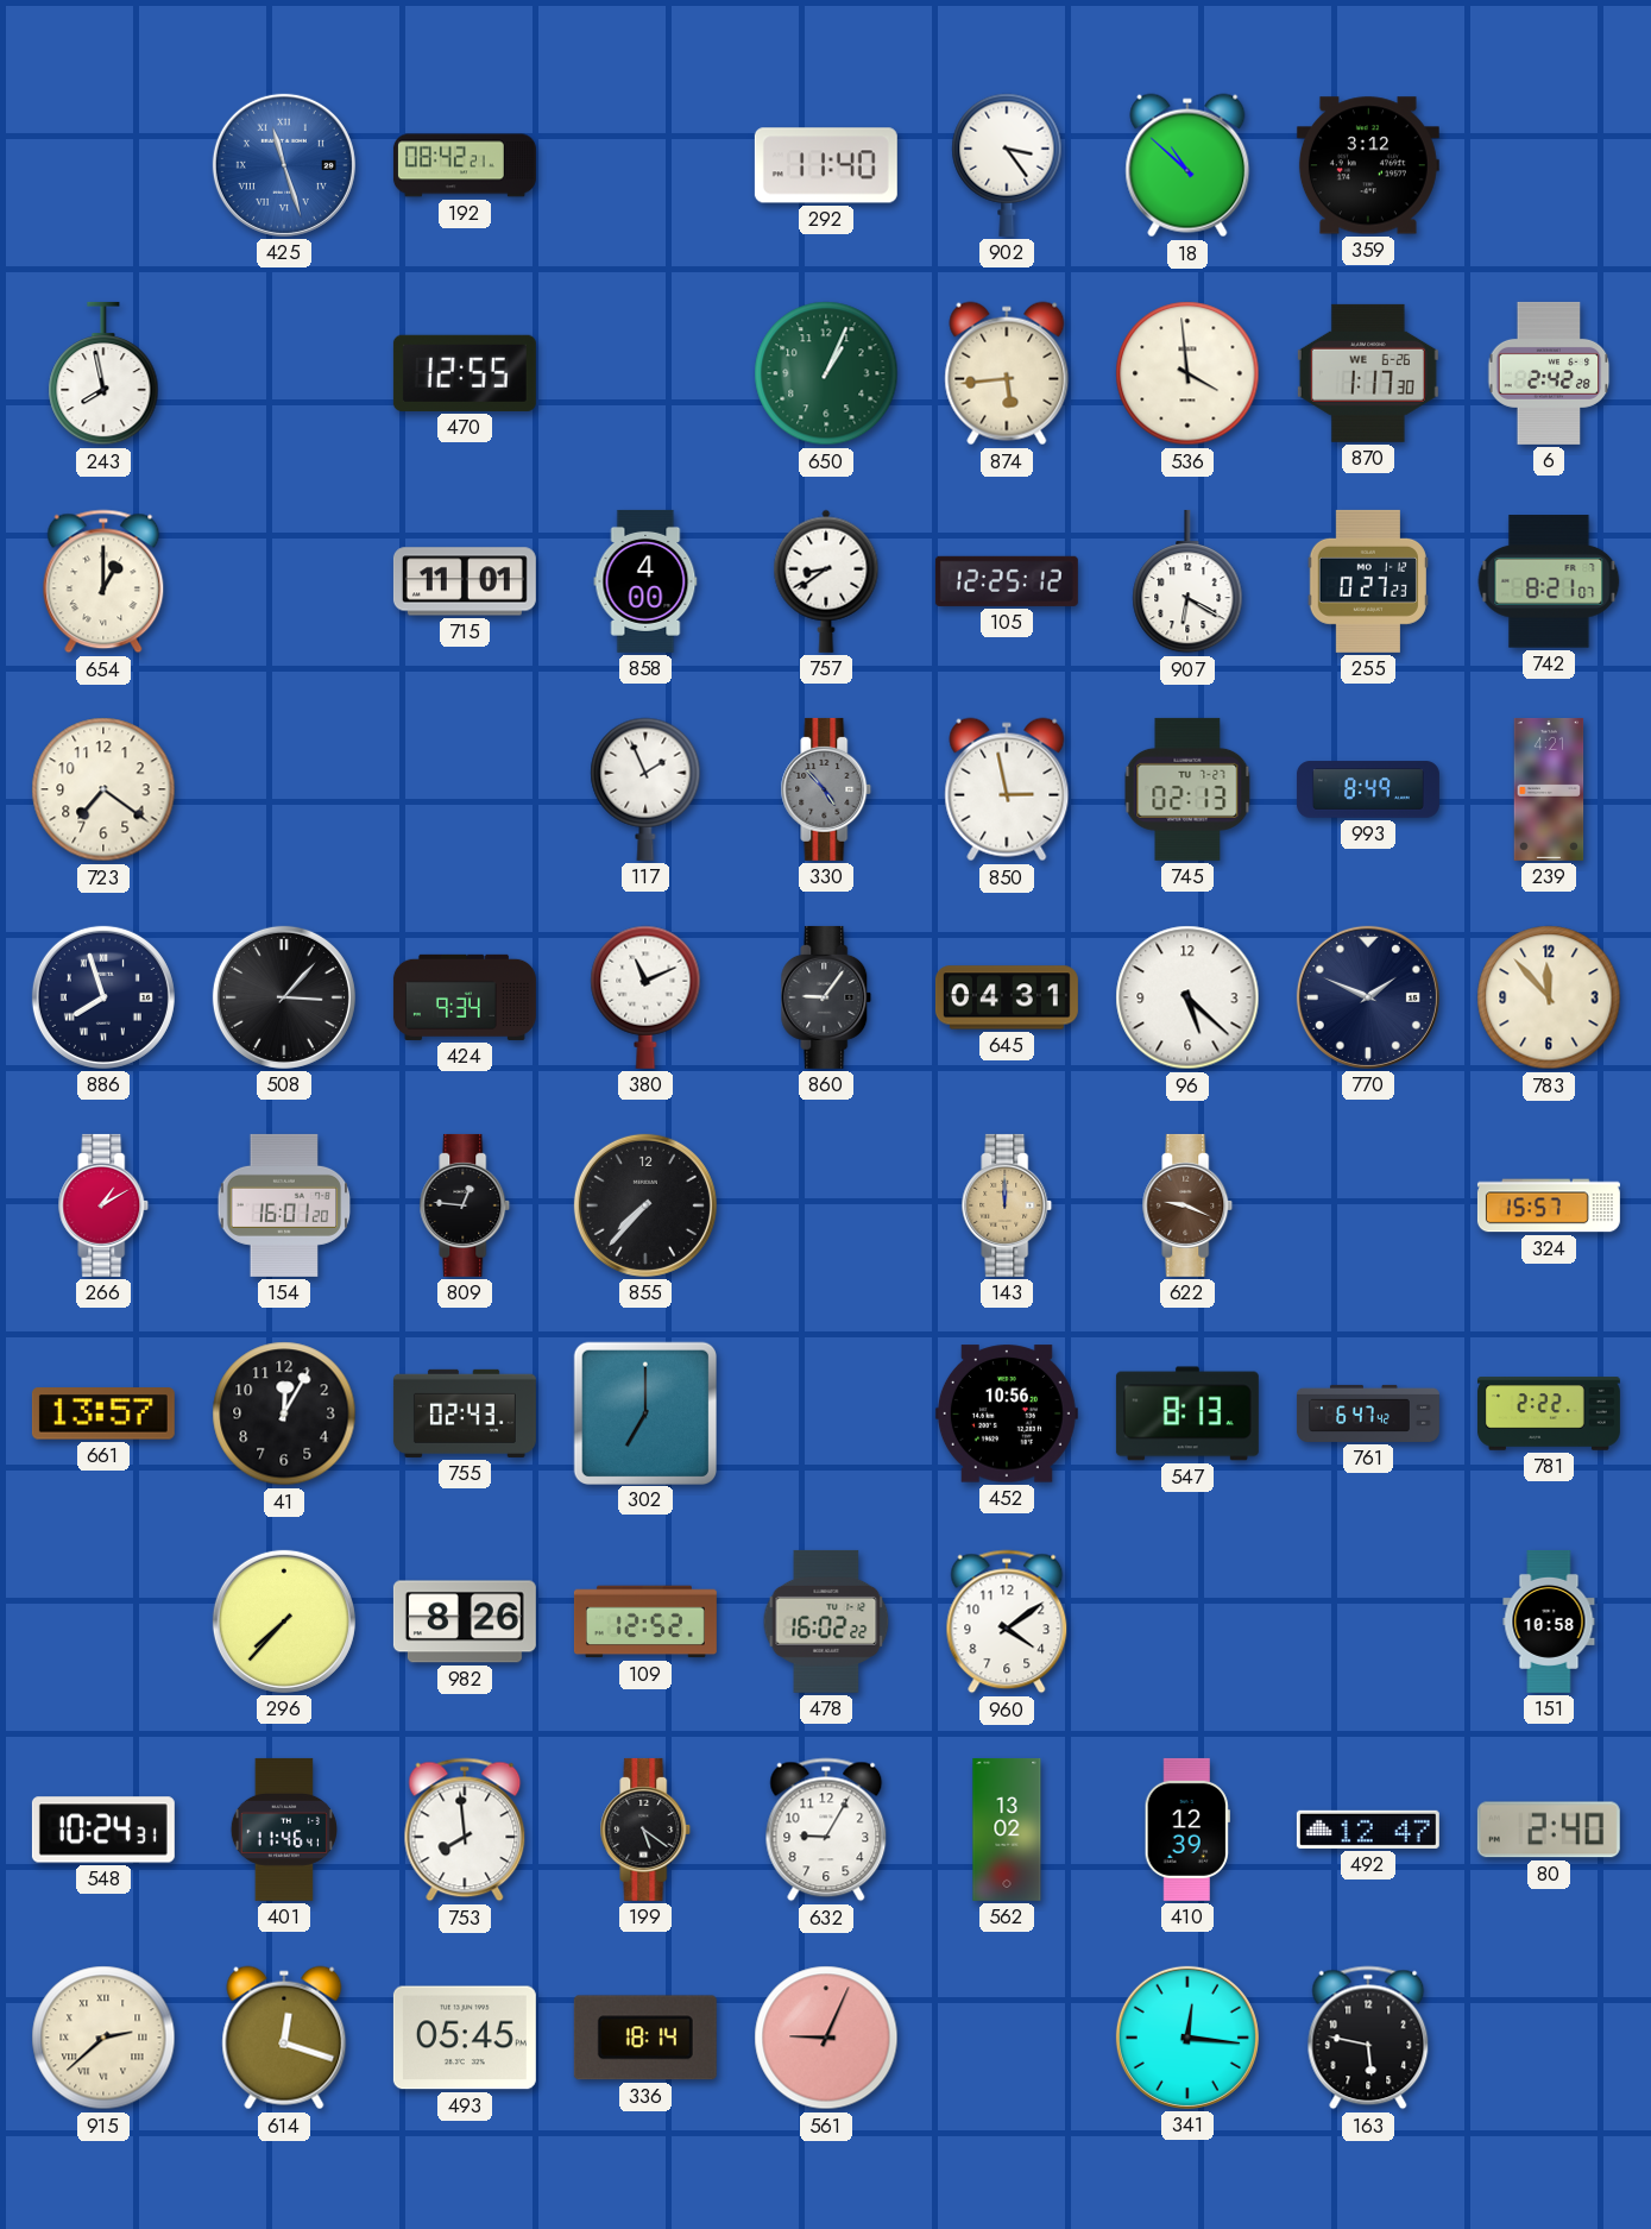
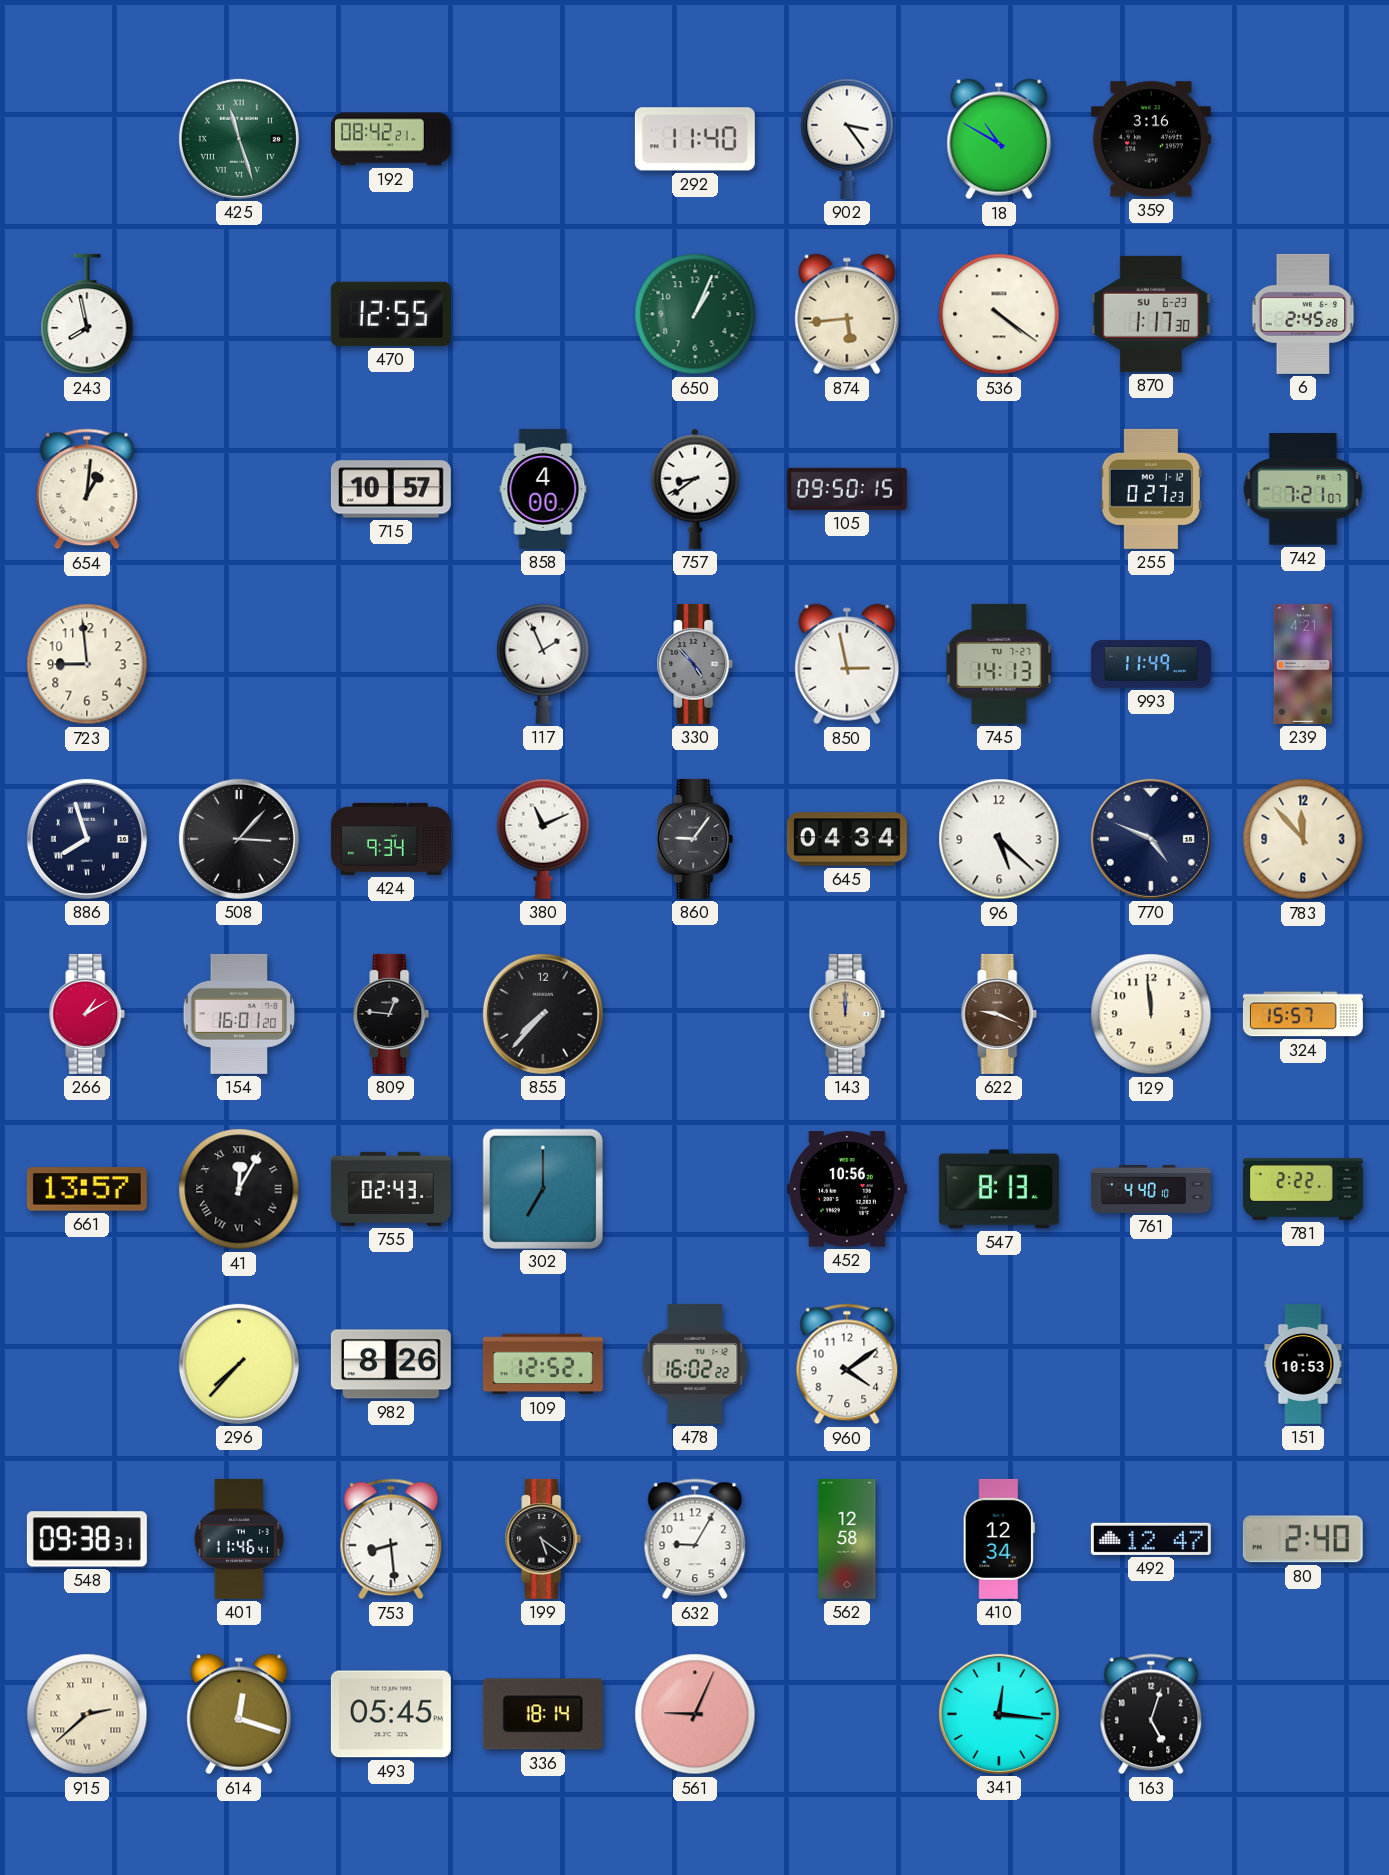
425 dial: blue -> green (239, 139)
18: 10:52 -> 10:50 (999, 139)
359: 3:12 -> 3:16 (1151, 139)
536: 3:59 -> 4:21 (999, 314)
870 date: WE 6-26 -> SU 6-23 (1151, 314)
6: 2:42 -> 2:45 (1303, 314)
654: 1:00 -> 1:01 (87, 489)
715: 11:01 -> 10:57 (391, 489)
105: 12:25 -> 09:50 (847, 489)
907: 6:20 -> none (1187, 581)
742: 8:21 -> 7:21 (1303, 489)
723: 7:21 -> 8:59 (87, 664)
745: 02:13 -> 14:13 (999, 664)
993: 8:49 -> 11:49 (1151, 664)
645: 04:31 -> 04:34 (847, 839)
770: 1:49 -> 4:49 (1151, 839)
129: none -> 11:59 (1151, 1014)
41 numerals: Arabic -> Roman (239, 1189)
761: 6:47 -> 4:40 (1151, 1189)
151: 10:58 -> 10:53 (1303, 1364)
548: 10:24 -> 09:38 (87, 1539)
753: 7:59 -> 8:29 (391, 1539)
562: 13:02 -> 12:58 (847, 1539)
410: 12:39 -> 12:34 (999, 1539)
163: 5:47 -> 5:03 (1151, 1714)
